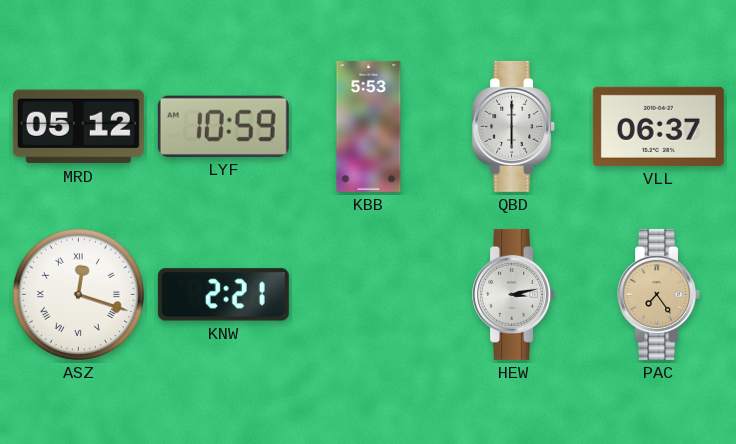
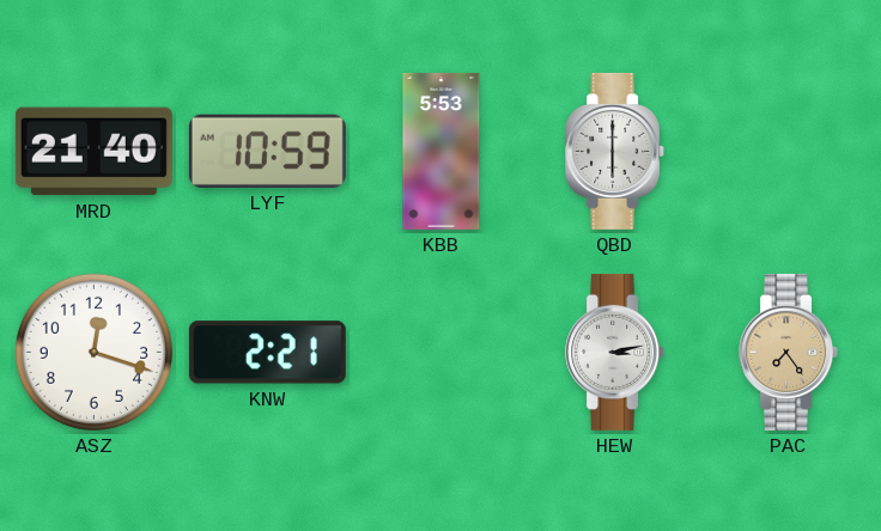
MRD: 05:12 -> 21:40 (93, 152)
VLL: 06:37 -> none (658, 126)
ASZ numerals: Roman -> Arabic (93, 352)
